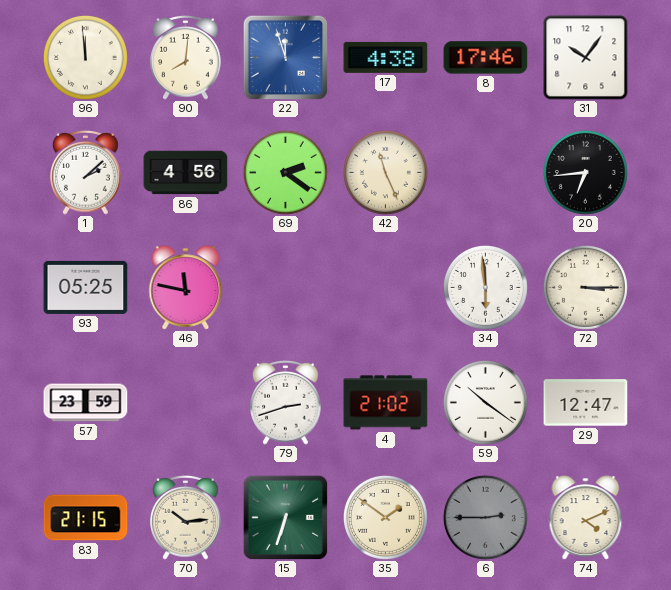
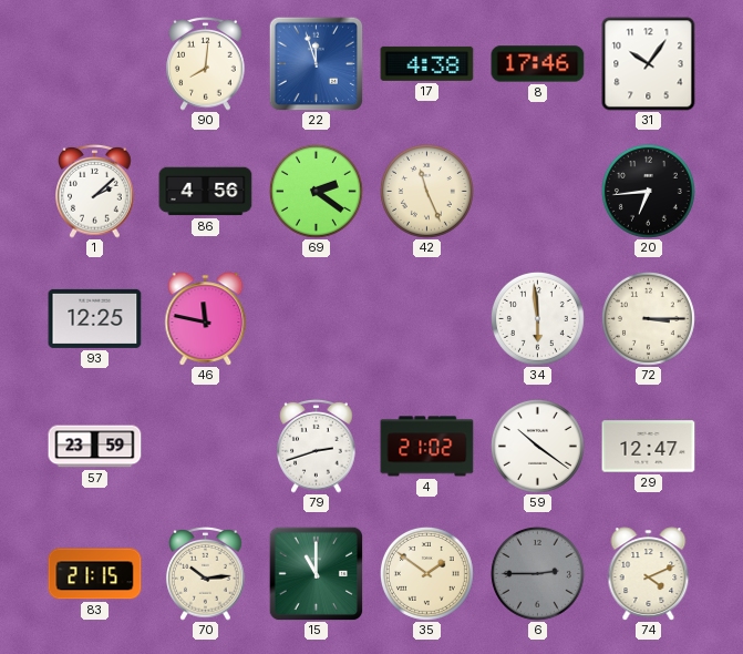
96: 11:59 -> none (85, 57)
93: 05:25 -> 12:25 (95, 318)
15: 6:33 -> 11:00 (316, 573)
